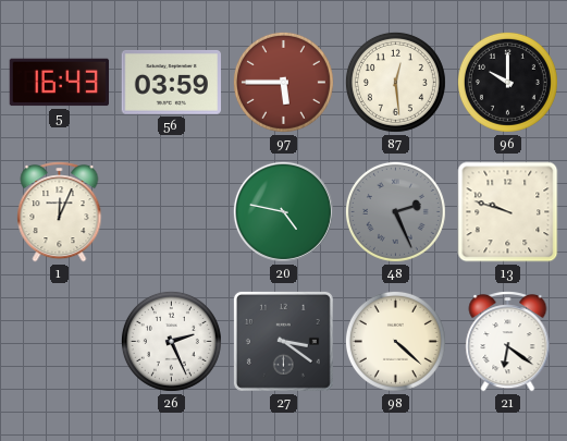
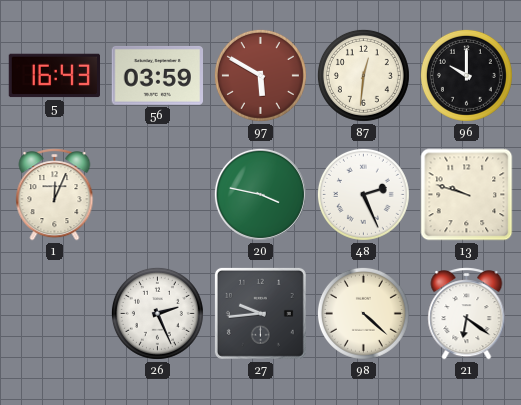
97: 5:45 -> 5:50 (260, 75)
87: 12:29 -> 12:31 (363, 75)
20: 4:47 -> 3:47 (260, 194)
48 dial: grey -> white (363, 194)
27: 3:21 -> 9:44 (260, 313)
